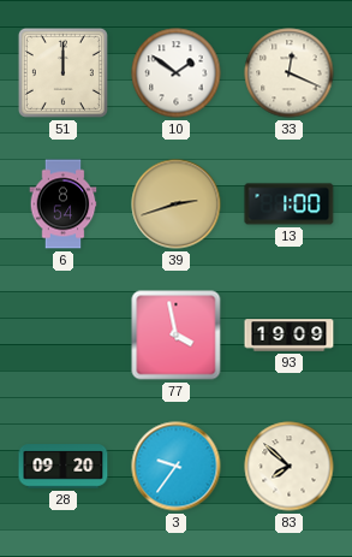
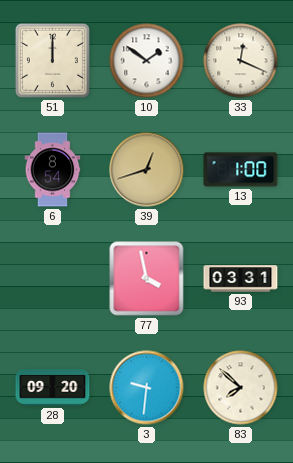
39: 2:42 -> 12:42 (147, 170)
93: 19:09 -> 03:31 (241, 279)
3: 9:36 -> 9:31 (147, 388)
